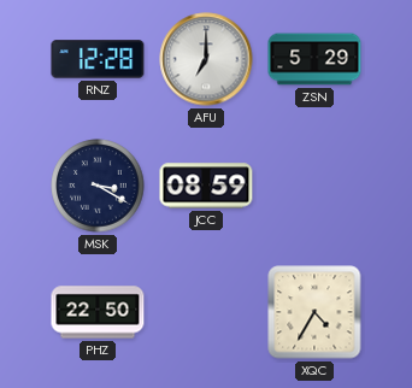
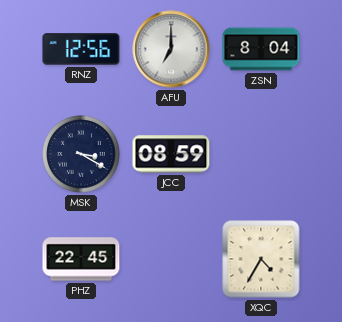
RNZ: 12:28 -> 12:56 (81, 49)
ZSN: 5:29 -> 8:04 (261, 49)
PHZ: 22:50 -> 22:45 (81, 259)
